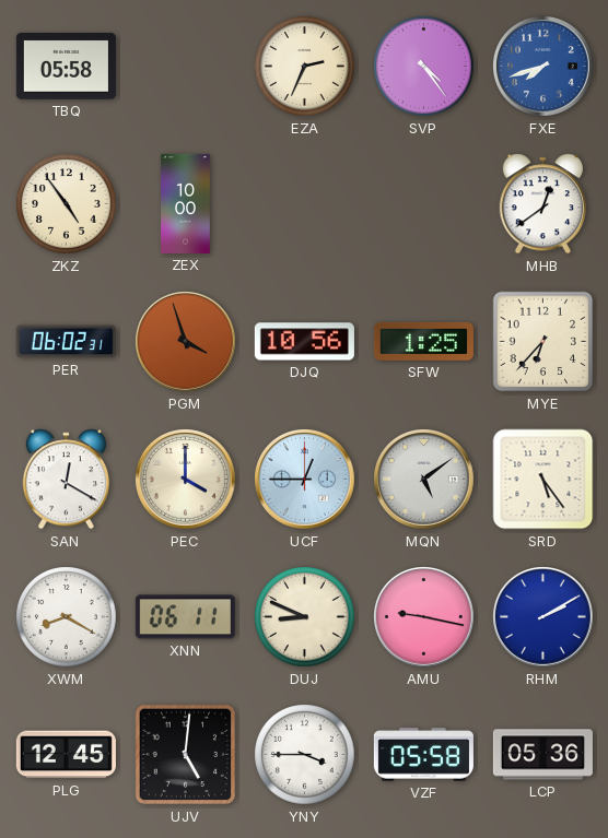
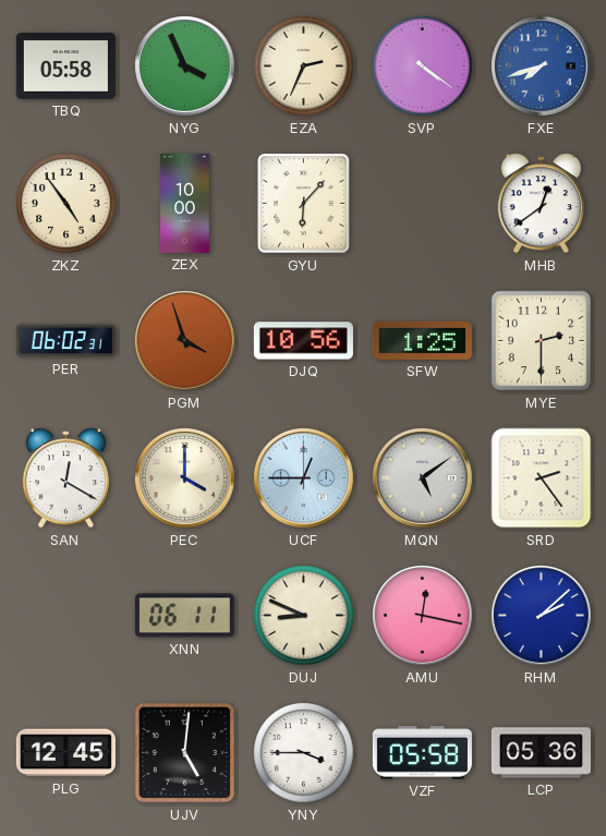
NYG: none -> 3:56 (185, 66)
SVP: 4:24 -> 4:21 (423, 66)
GYU: none -> 6:07 (304, 204)
MYE: 6:37 -> 2:30 (542, 341)
SRD: 5:24 -> 2:24 (542, 478)
XWM: 8:20 -> none (67, 617)
AMU: 9:17 -> 12:17 (423, 616)
RHM: 2:10 -> 2:08 (542, 616)
